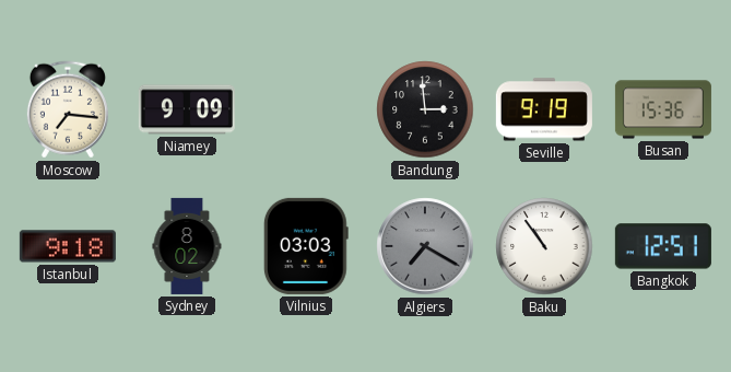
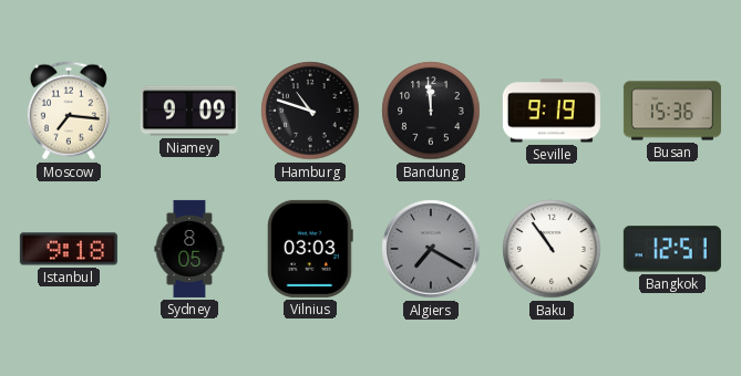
Hamburg: none -> 10:48 (310, 111)
Bandung: 2:59 -> 11:59 (431, 111)
Sydney: 8:02 -> 8:05 (189, 249)
